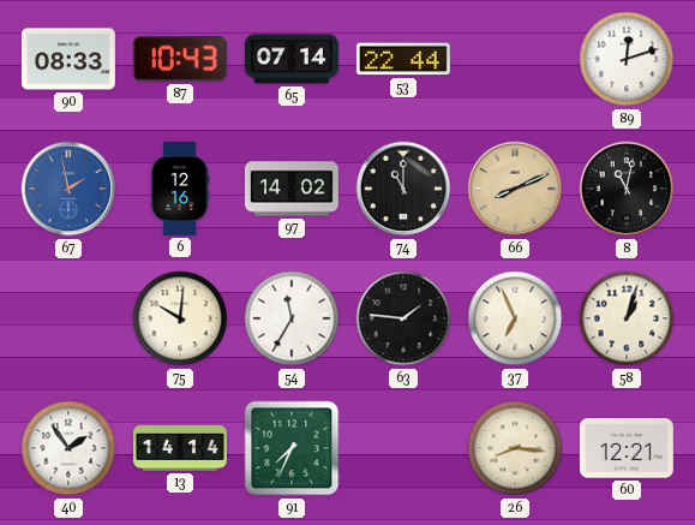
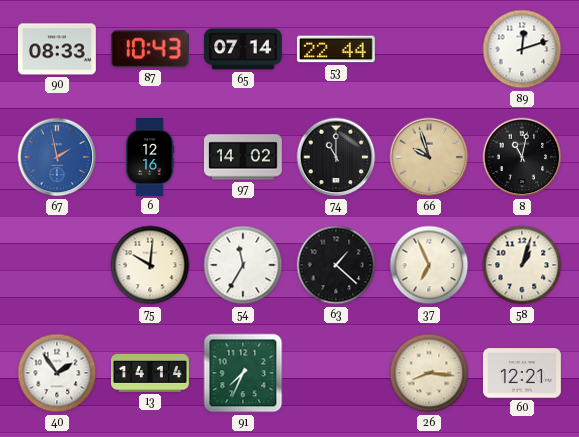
66: 8:11 -> 9:57 (429, 157)
63: 1:46 -> 1:22 (336, 265)
